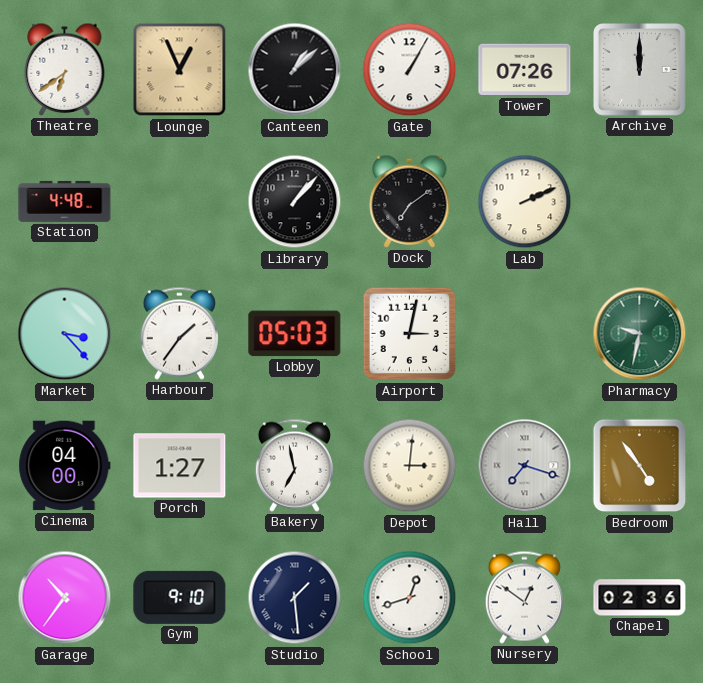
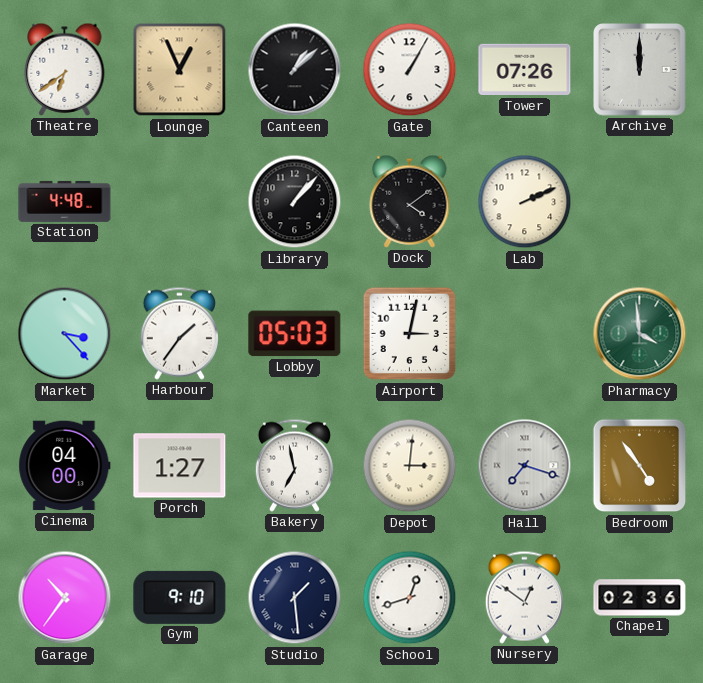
Dock: 7:09 -> 4:09 (410, 201)
Pharmacy: 9:32 -> 3:59 (640, 334)
